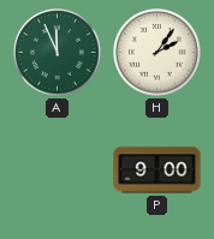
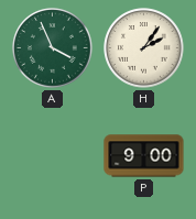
A: 11:56 -> 3:56 (53, 48)
